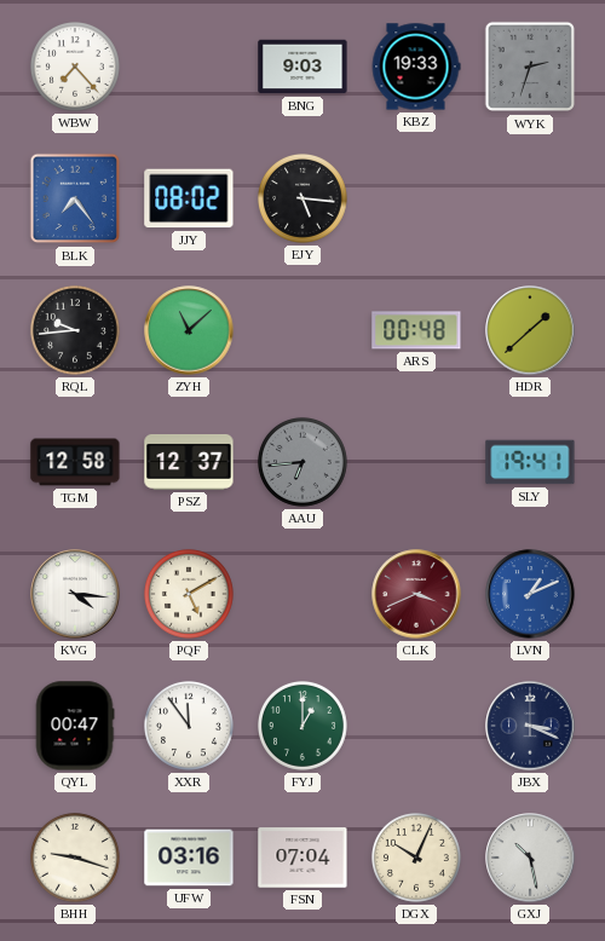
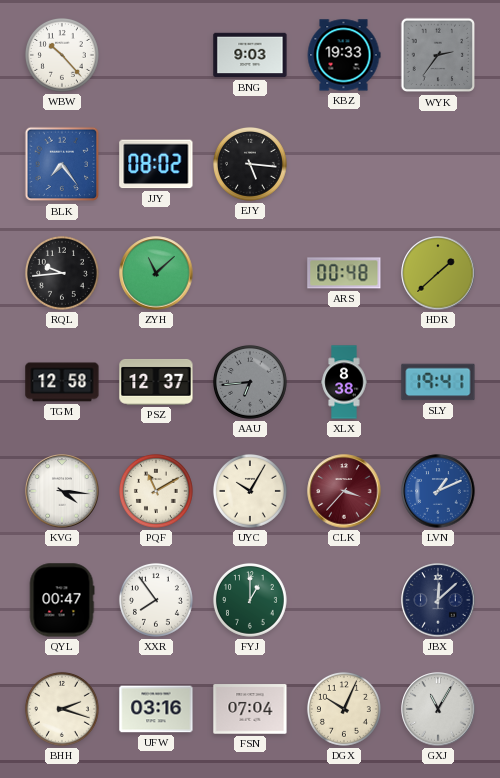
WBW: 7:23 -> 10:23 (62, 55)
WYK: 2:33 -> 2:36 (438, 55)
XLX: none -> 8:38 (344, 382)
PQF: 5:10 -> 11:10 (156, 491)
UYC: none -> 10:05 (250, 491)
CLK: 3:41 -> 3:37 (344, 491)
XXR: 11:54 -> 7:54 (156, 600)
JBX: 3:19 -> 12:08 (438, 600)
BHH: 9:18 -> 2:18 (62, 709)
GXJ: 10:28 -> 11:05 (438, 709)
